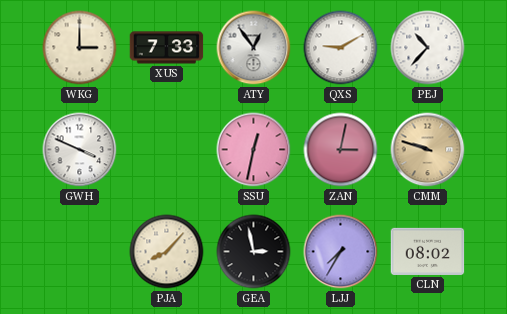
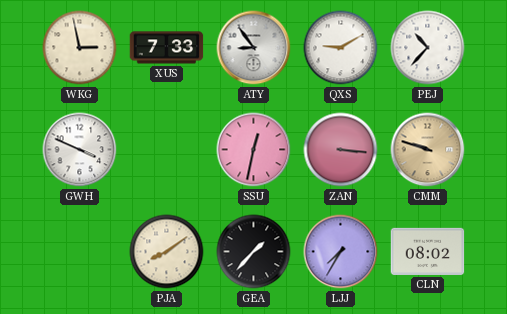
WKG: 3:00 -> 2:58 (80, 48)
ATY: 12:54 -> 8:54 (254, 48)
ZAN: 3:02 -> 3:16 (341, 150)
PJA: 8:07 -> 8:09 (167, 252)
GEA: 2:58 -> 1:37 (254, 252)
